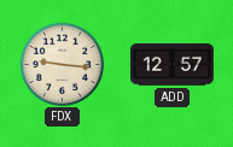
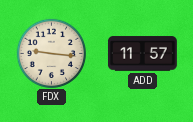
ADD: 12:57 -> 11:57 (142, 54)
